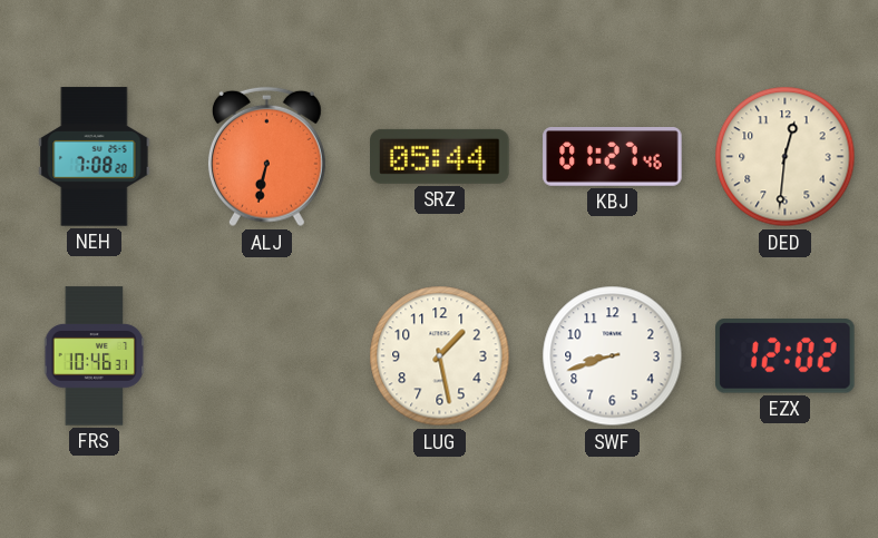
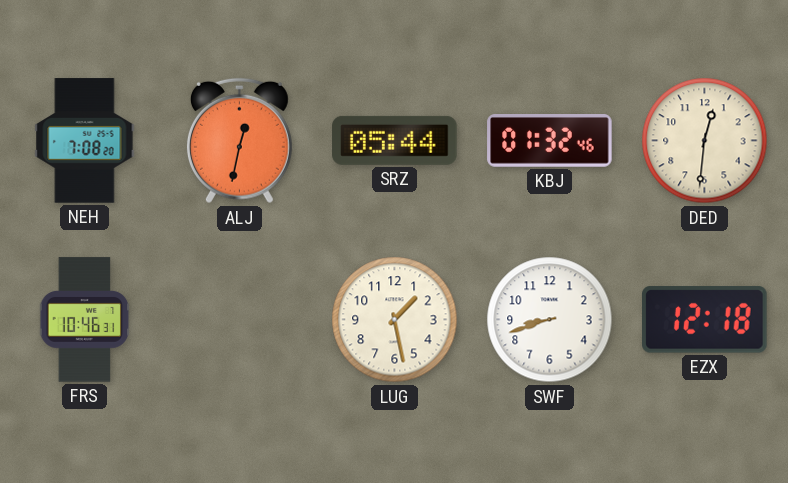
ALJ: 6:32 -> 12:32 (239, 141)
KBJ: 01:27 -> 01:32 (550, 141)
EZX: 12:02 -> 12:18 (705, 320)
